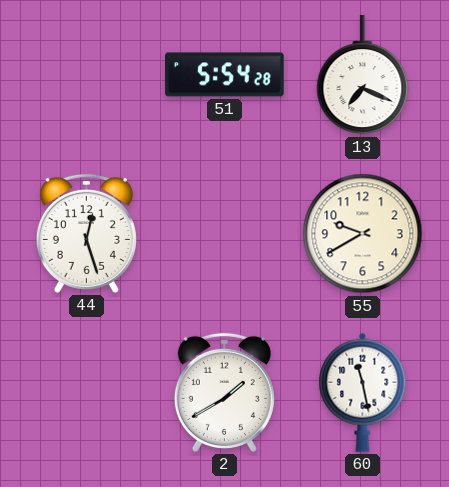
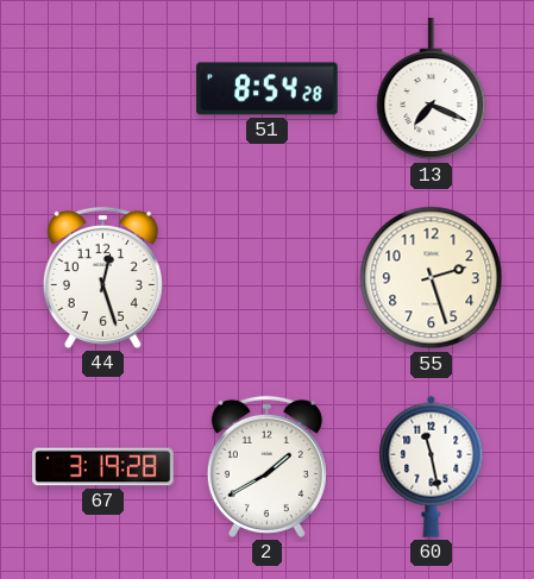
51: 5:54 -> 8:54 (268, 89)
55: 9:40 -> 2:27 (432, 278)
67: none -> 3:19 (103, 467)
